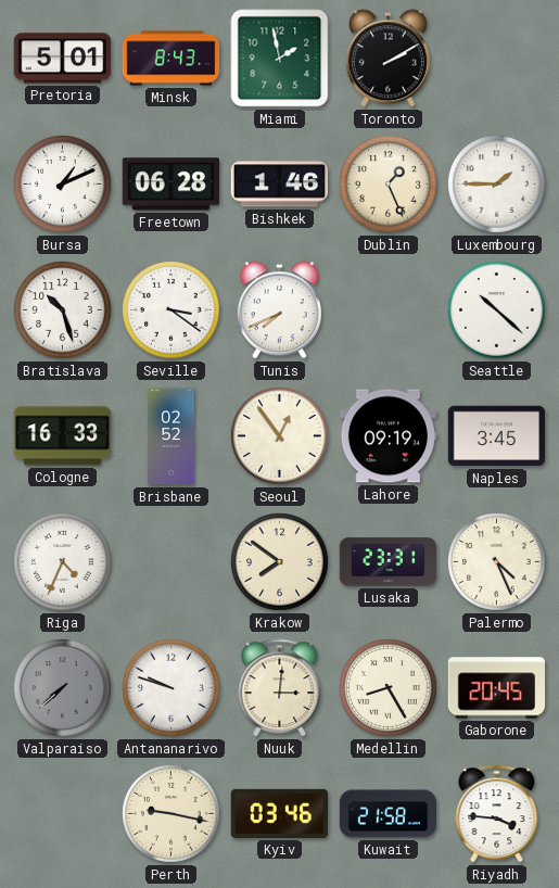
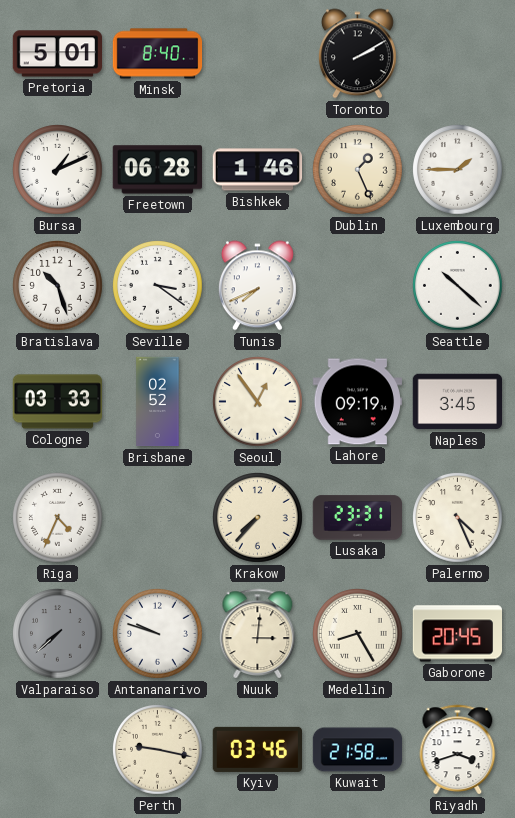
Minsk: 8:43 -> 8:40 (158, 54)
Miami: 1:58 -> none (280, 59)
Cologne: 16:33 -> 03:33 (57, 402)
Krakow: 7:51 -> 7:37 (258, 518)
Riyadh: 3:46 -> 3:42 (458, 750)
